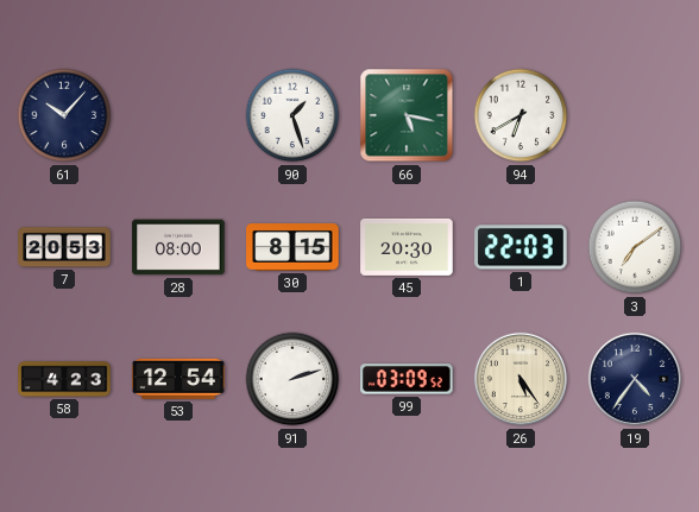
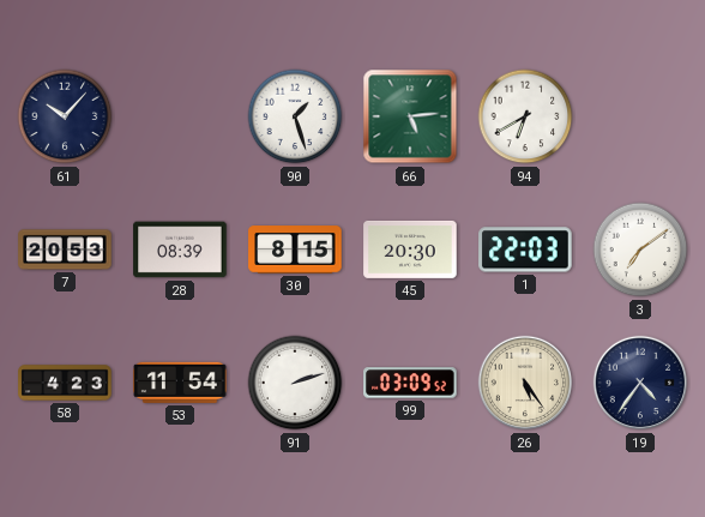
66: 5:17 -> 5:14 (410, 116)
28: 08:00 -> 08:39 (180, 250)
53: 12:54 -> 11:54 (180, 383)
